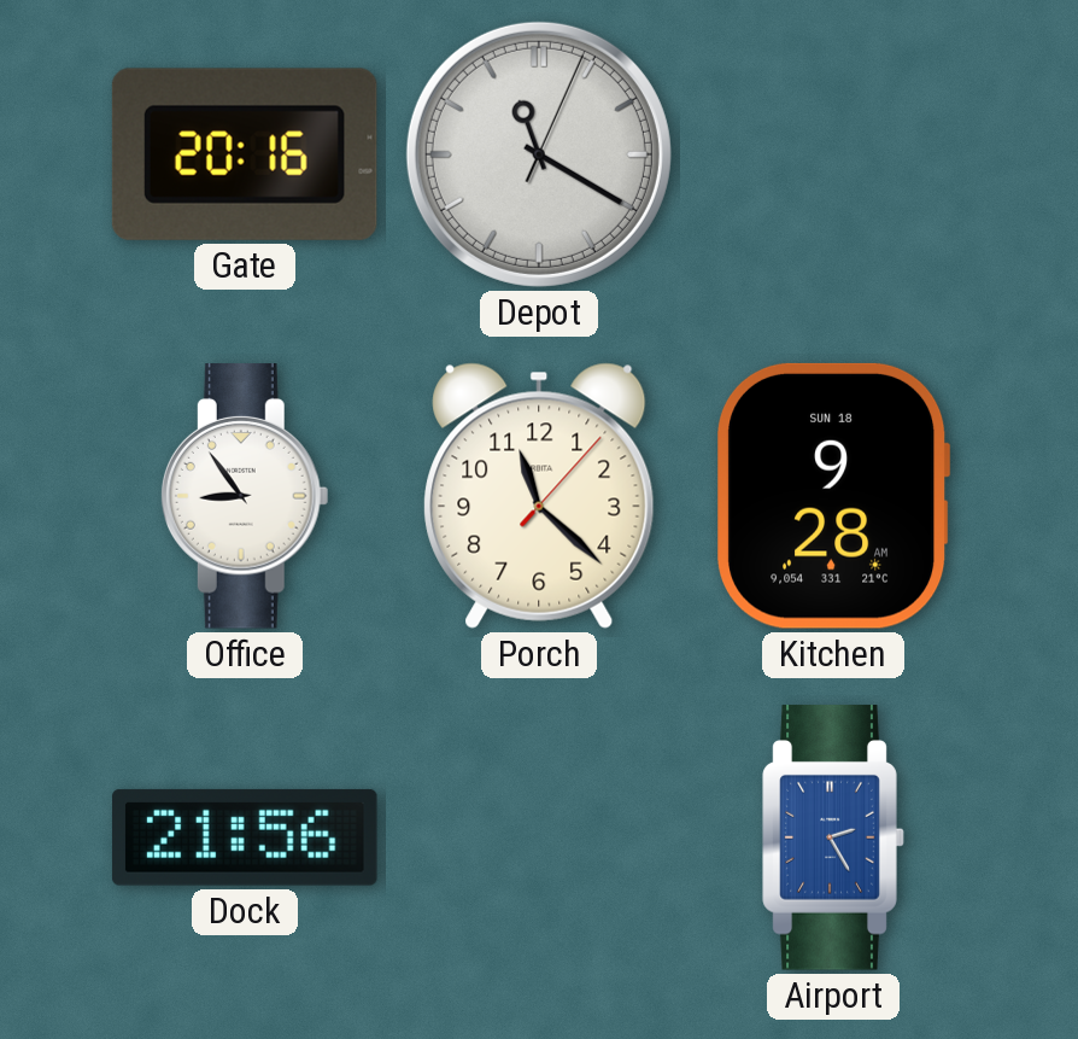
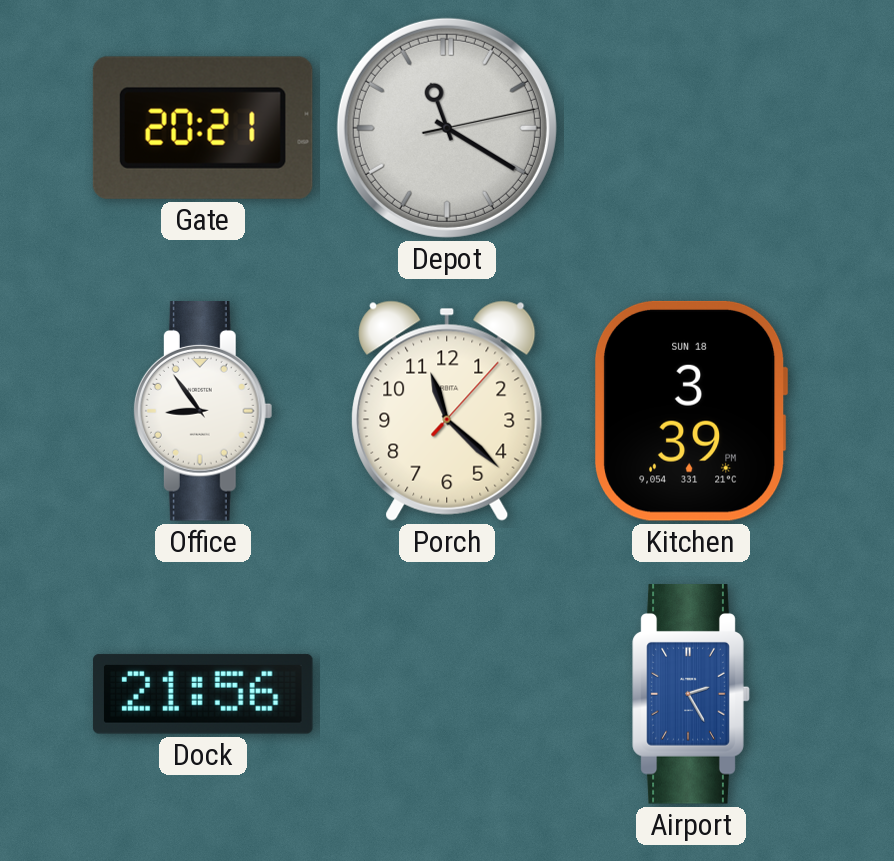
Gate: 20:16 -> 20:21 (203, 128)
Depot: 11:20:04 -> 11:20:13 (447, 128)
Kitchen: 9:28 -> 3:39 (691, 411)
